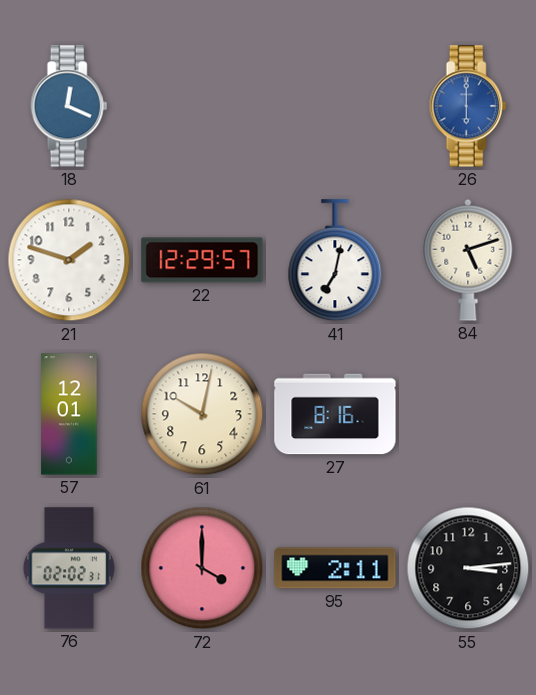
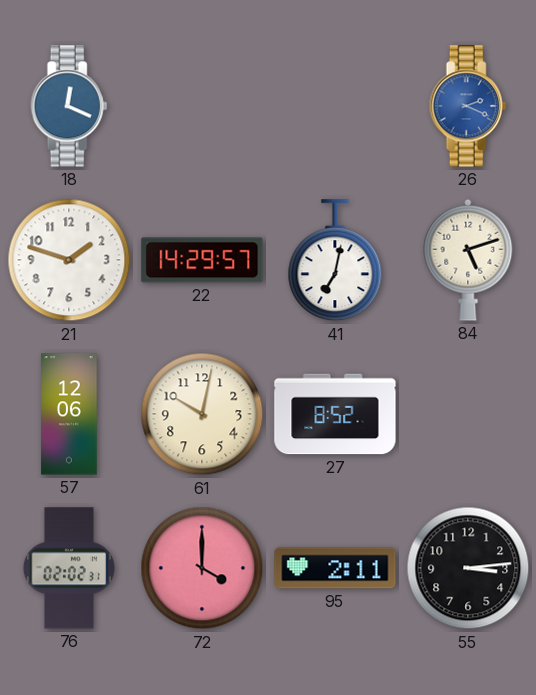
26: 6:00 -> 2:19 (468, 106)
22: 12:29 -> 14:29 (202, 260)
57: 12:01 -> 12:06 (69, 414)
27: 8:16 -> 8:52 (335, 414)
